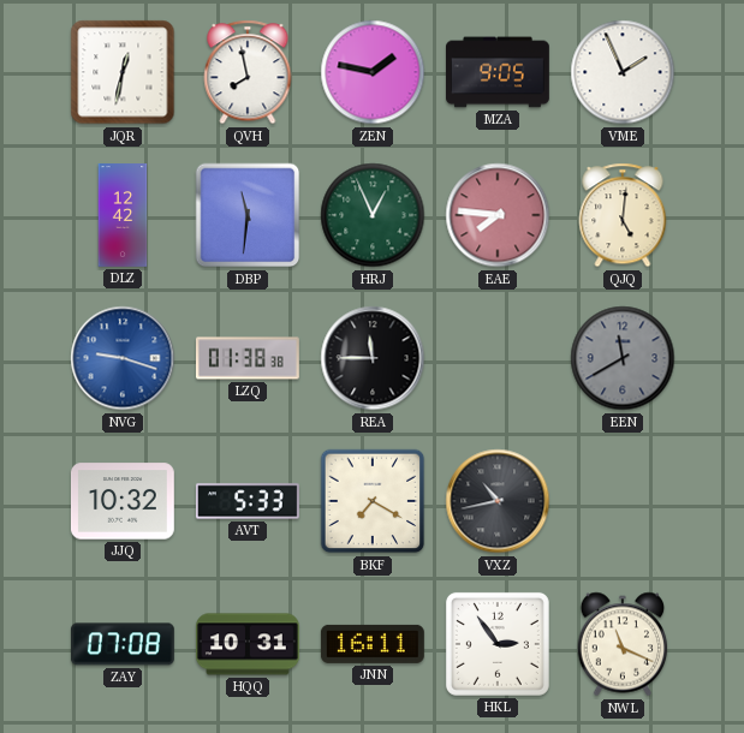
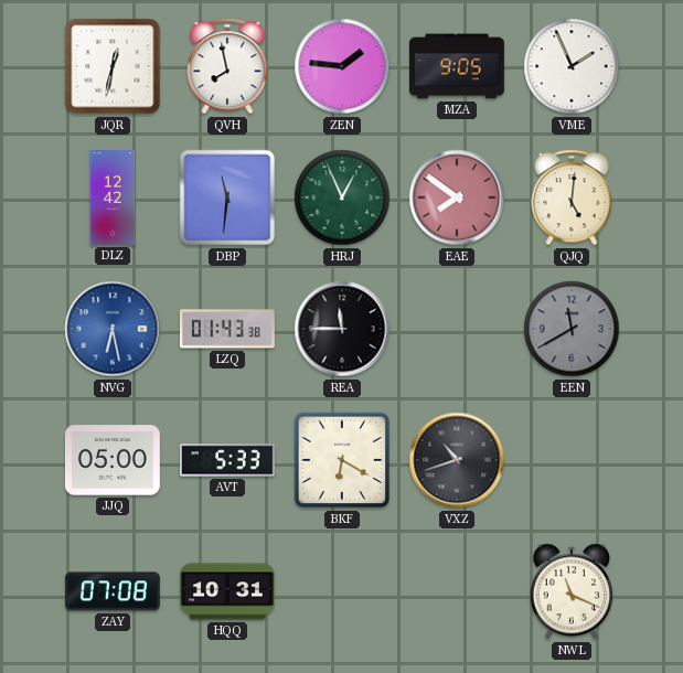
ZEN: 1:47 -> 1:46 (342, 66)
EAE: 7:46 -> 7:51 (457, 197)
NVG: 9:18 -> 6:28 (113, 329)
LZQ: 01:38 -> 01:43 (227, 329)
JJQ: 10:32 -> 05:00 (113, 460)
BKF: 7:20 -> 6:20 (342, 460)
VXZ: 10:43 -> 10:42 (457, 460)
JNN: 16:11 -> none (373, 644)
HKL: 2:54 -> none (498, 644)
